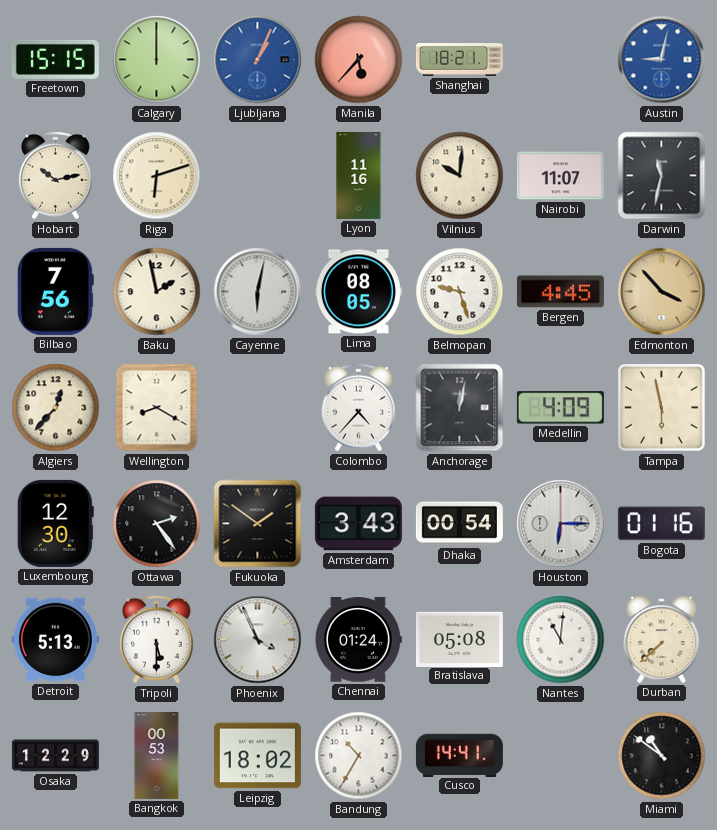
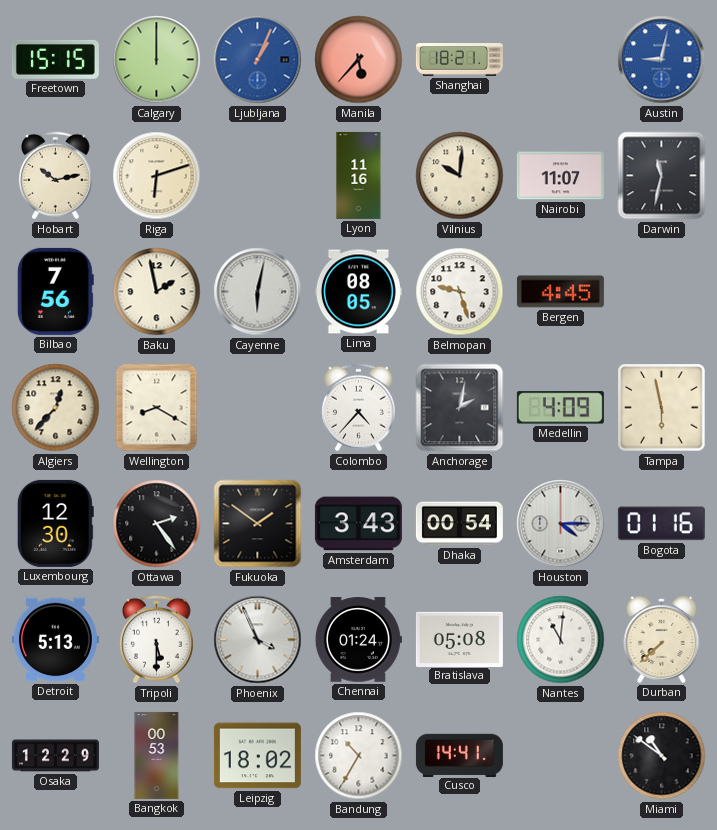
Edmonton: 3:53 -> none (662, 292)
Anchorage: 12:02 -> 2:02 (460, 408)
Houston: 6:15 -> 4:15 (561, 524)
